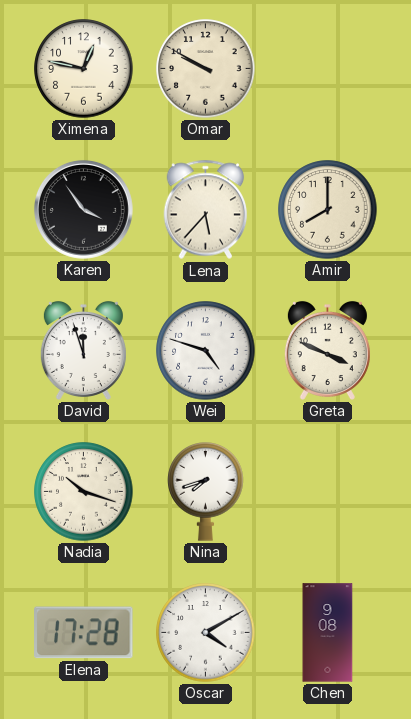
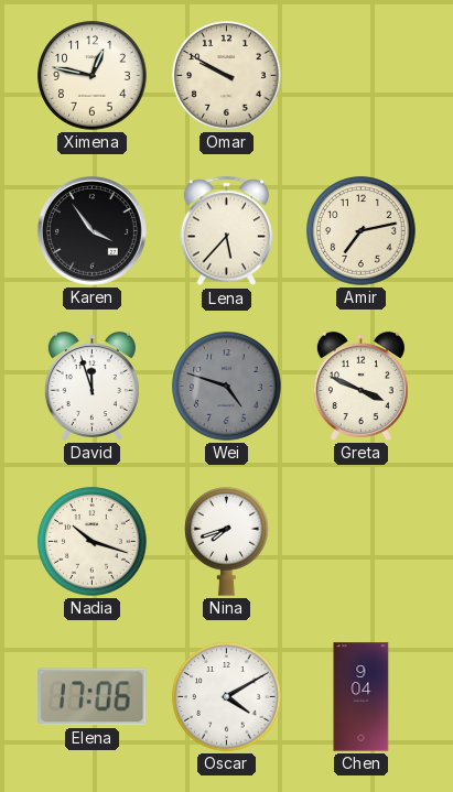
Amir: 8:00 -> 7:13 (362, 231)
Wei dial: white -> grey (227, 387)
Elena: 17:28 -> 17:06 (93, 697)
Chen: 9:08 -> 9:04 (362, 697)
